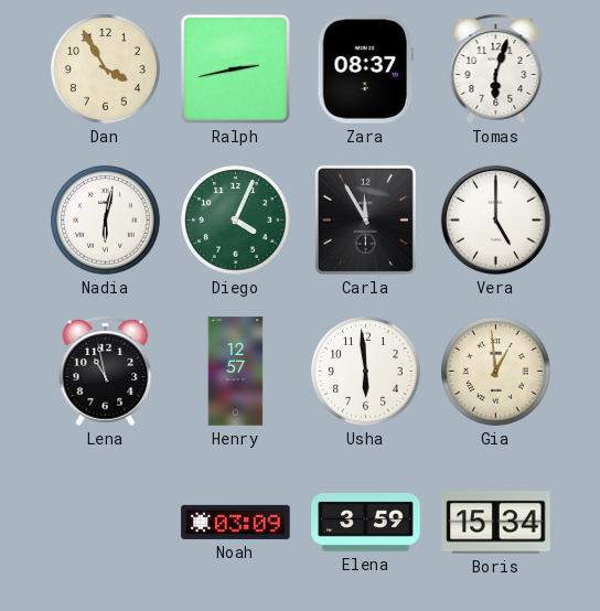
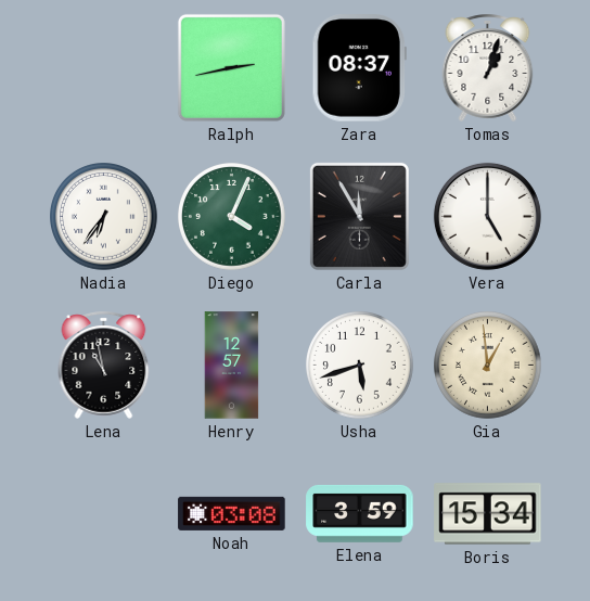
Dan: 3:55 -> none (106, 69)
Tomas: 6:03 -> 1:03 (488, 67)
Nadia: 6:02 -> 6:36 (104, 217)
Usha: 5:59 -> 5:42 (360, 366)
Noah: 03:09 -> 03:08 (232, 513)
